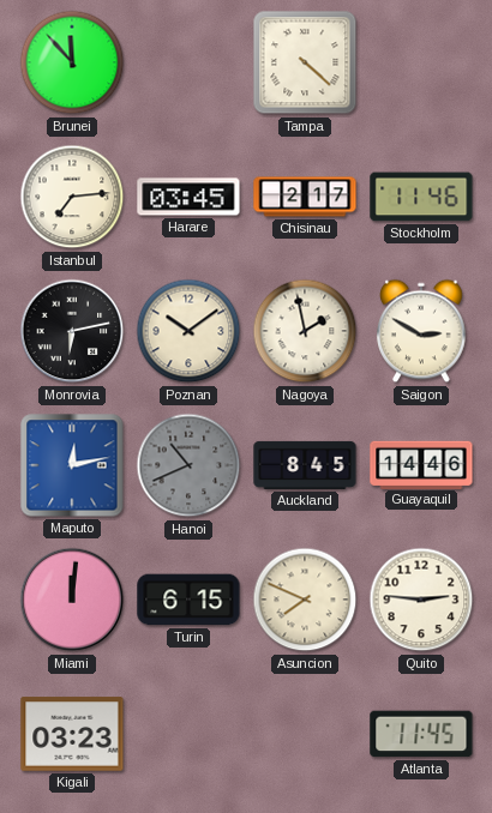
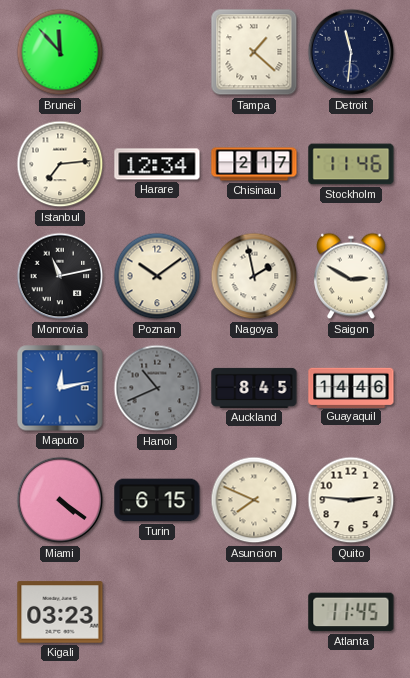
Tampa: 4:22 -> 1:22 (254, 52)
Detroit: none -> 11:31 (351, 52)
Harare: 03:45 -> 12:34 (157, 164)
Monrovia: 6:13 -> 11:13 (60, 276)
Miami: 12:01 -> 4:21 (60, 500)
